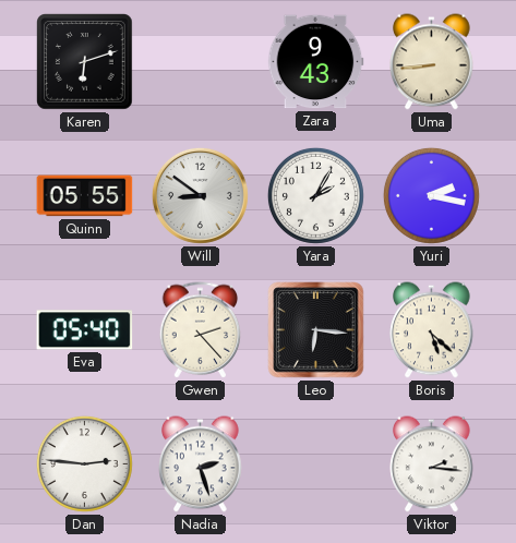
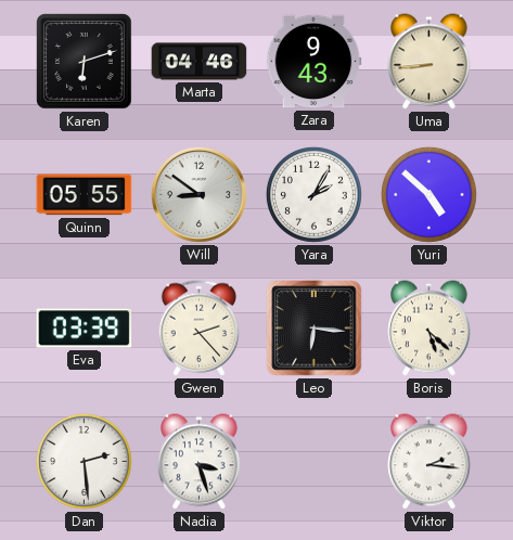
Marta: none -> 04:46 (200, 62)
Yuri: 2:17 -> 4:52 (428, 194)
Eva: 05:40 -> 03:39 (85, 329)
Dan: 2:46 -> 2:29 (84, 461)
Nadia: 2:27 -> 3:27 (200, 462)
